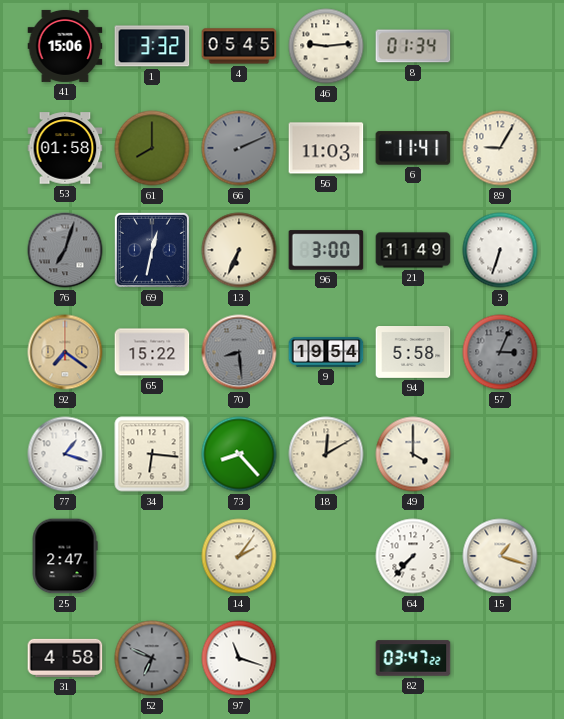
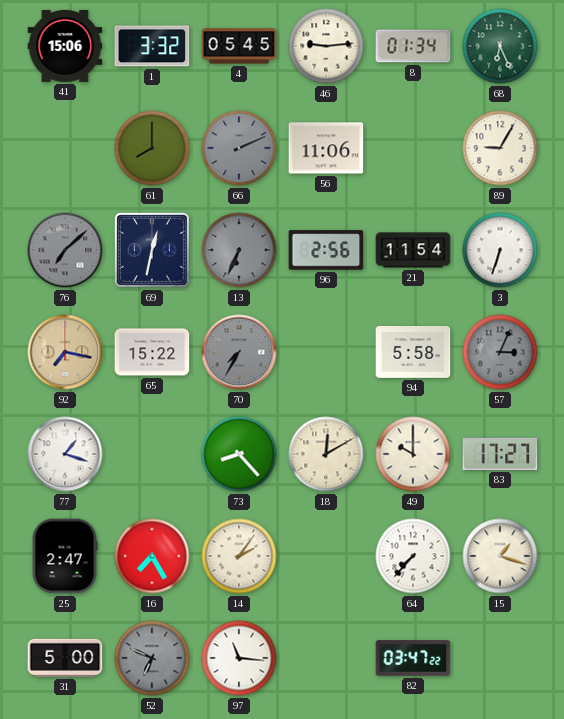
68: none -> 6:26 (500, 46)
53: 01:58 -> none (65, 148)
56: 11:03 -> 11:06 (326, 148)
6: 11:41 -> none (413, 148)
76: 7:03 -> 7:08 (65, 250)
13 dial: cream -> grey (239, 250)
96: 3:00 -> 2:56 (326, 250)
21: 11:49 -> 11:54 (413, 250)
92: 7:21 -> 7:17 (65, 352)
70: 8:29 -> 7:35 (239, 352)
9: 19:54 -> none (326, 352)
34: 6:16 -> none (152, 454)
49: 4:00 -> 10:00 (413, 454)
83: none -> 17:27 (500, 454)
16: none -> 7:25 (152, 556)
31: 4:58 -> 5:00 (65, 658)
97: 11:18 -> 11:16 (239, 658)
